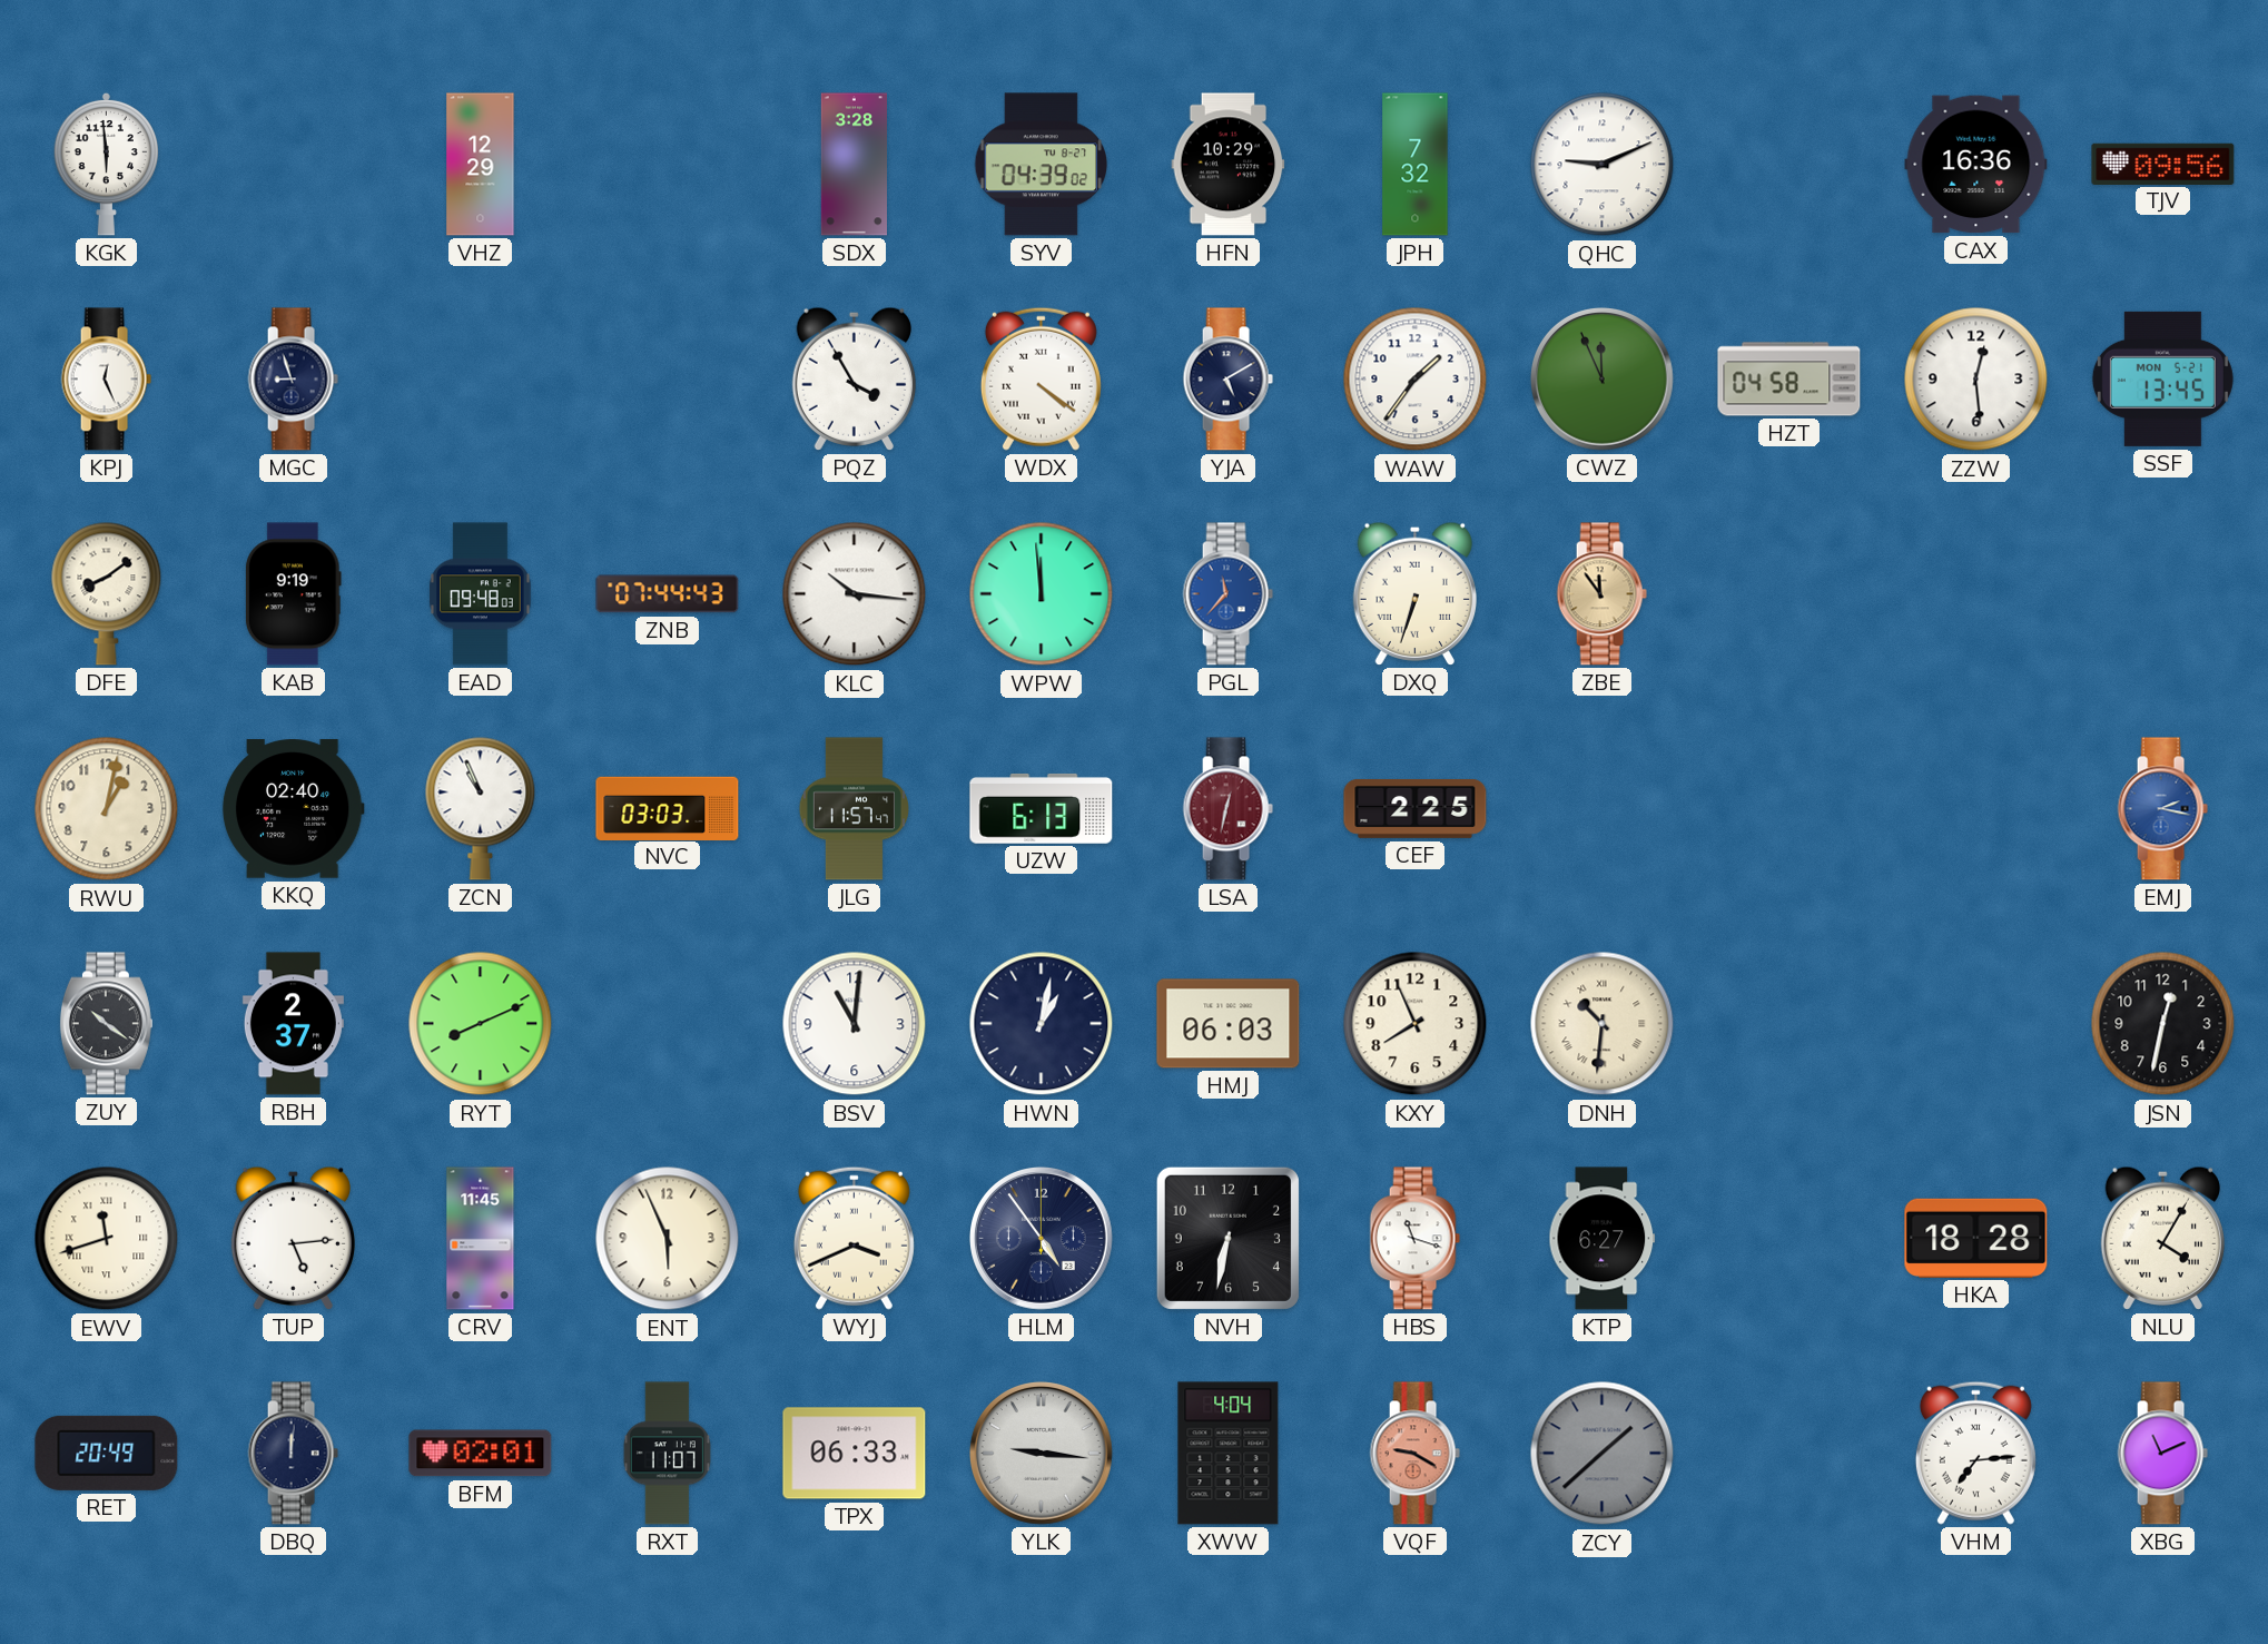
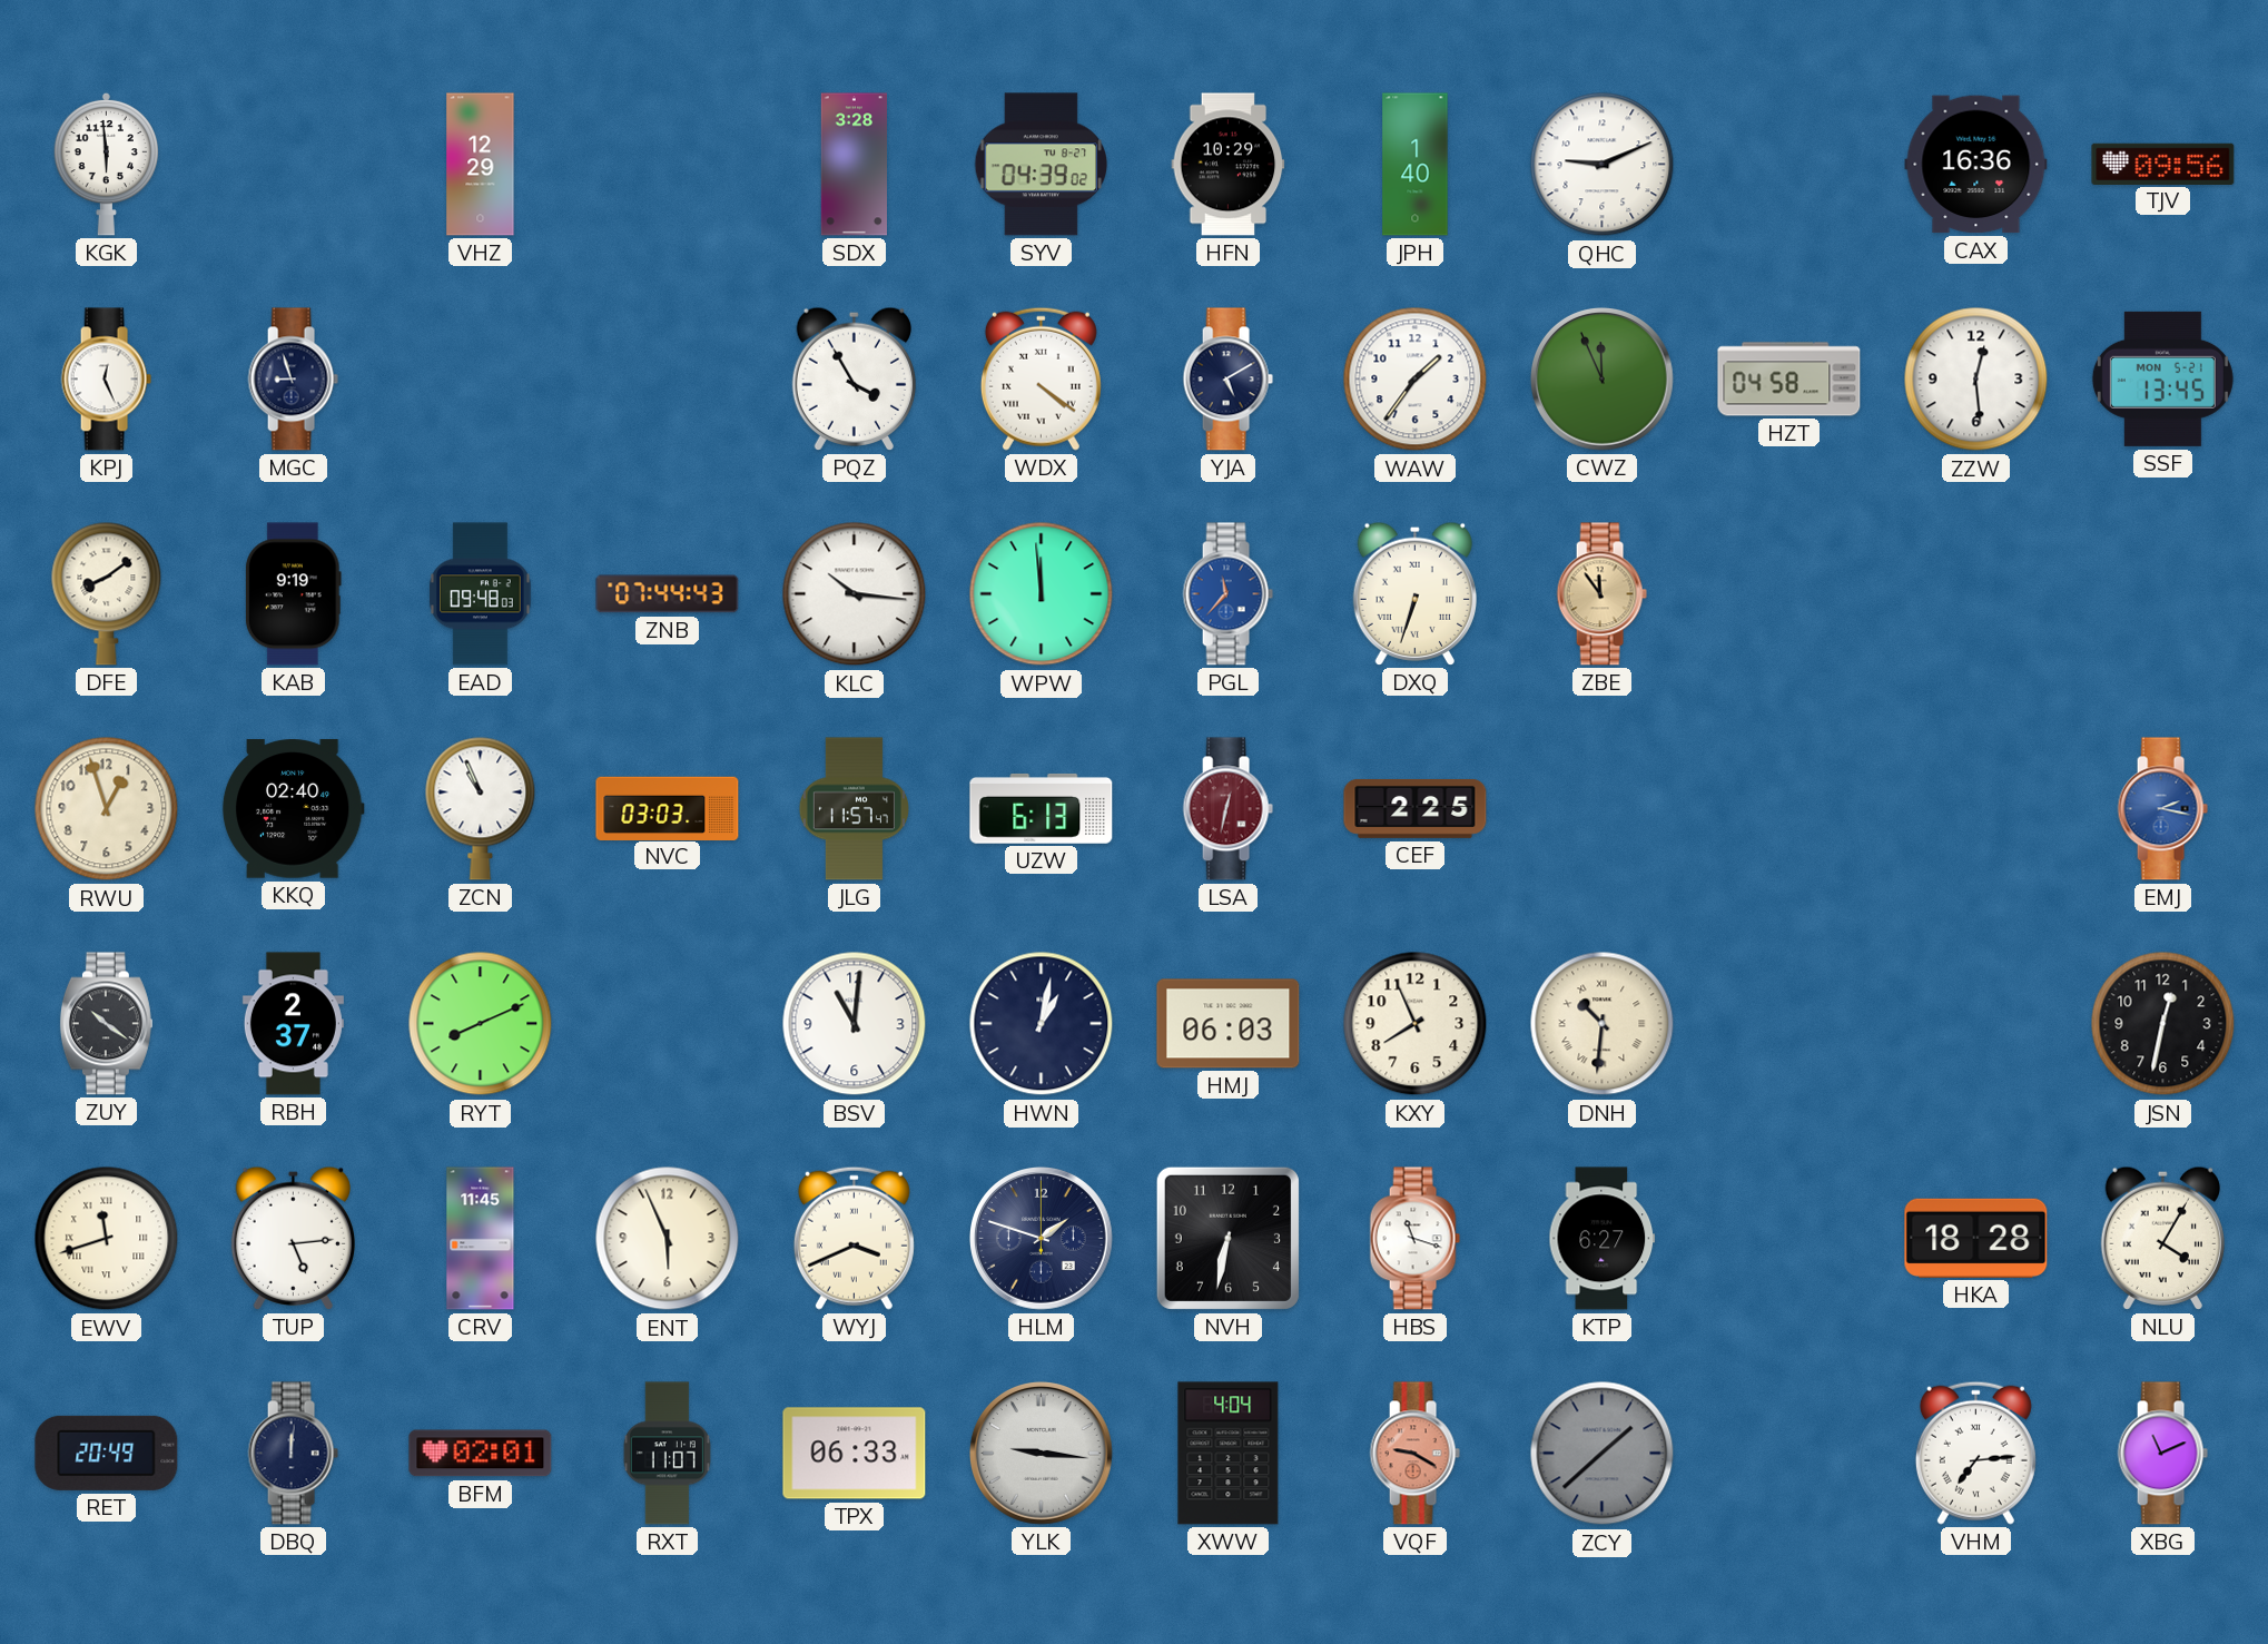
JPH: 7:32 -> 1:40 (1416, 165)
RWU: 1:02 -> 12:57 (107, 809)
HLM: 4:54 -> 1:48 (1042, 1239)
